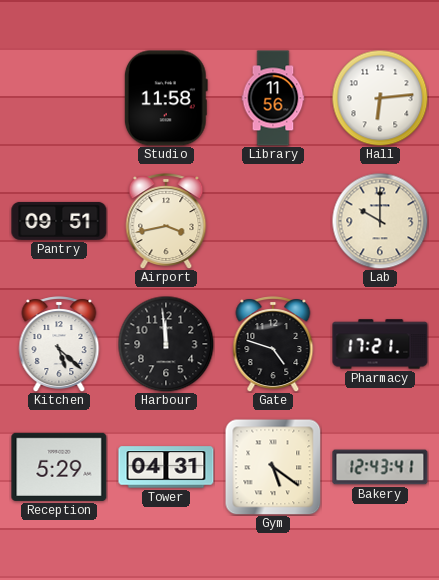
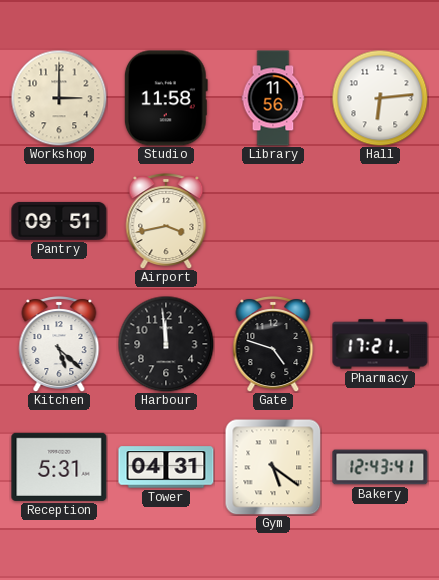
Workshop: none -> 3:00 (59, 98)
Lab: 10:00 -> none (380, 221)
Reception: 5:29 -> 5:31 (59, 467)
